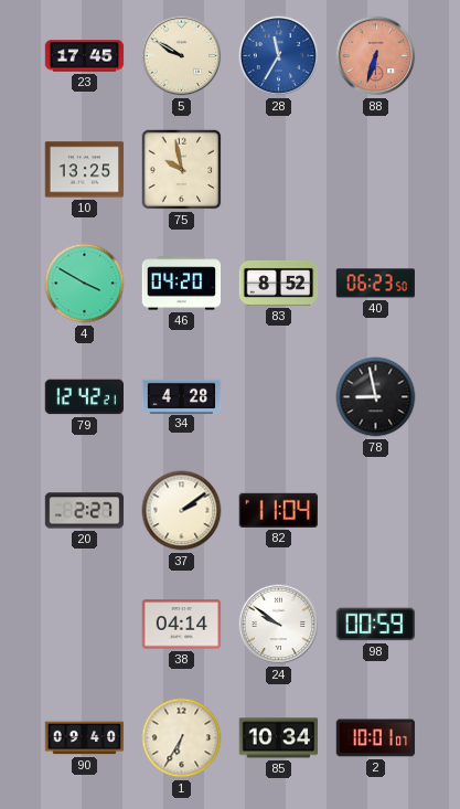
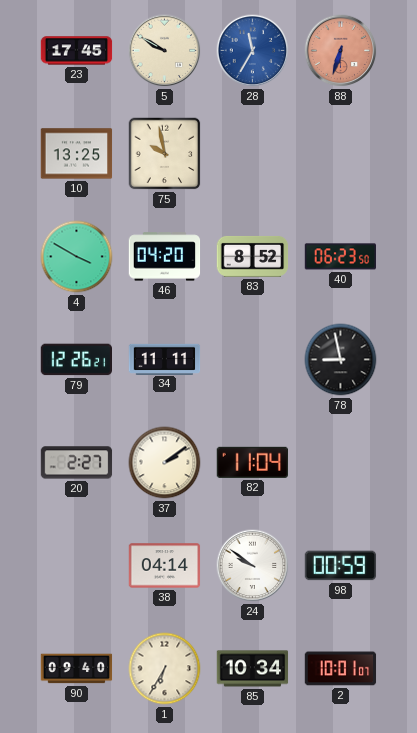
79: 12:42 -> 12:26 (77, 360)
34: 4:28 -> 11:11 (165, 359)
